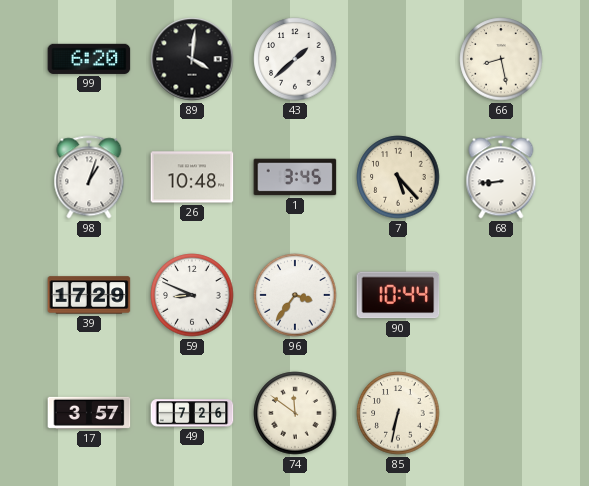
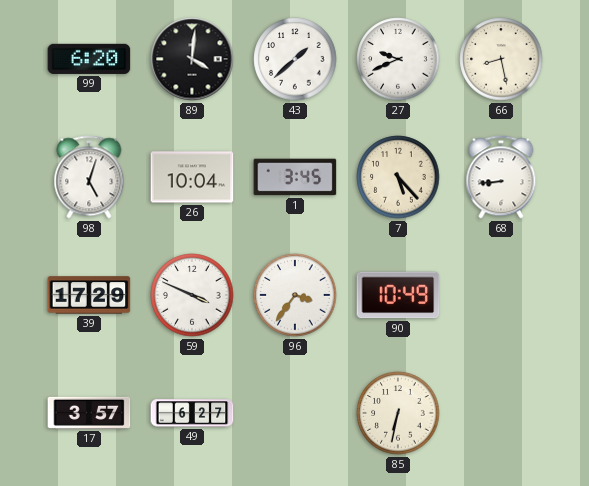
27: none -> 9:41 (398, 59)
98: 1:03 -> 5:03 (89, 177)
26: 10:48 -> 10:04 (192, 177)
59: 8:49 -> 3:49 (192, 295)
90: 10:44 -> 10:49 (398, 295)
49: 7:26 -> 6:27 (192, 413)
74: 11:51 -> none (295, 413)
